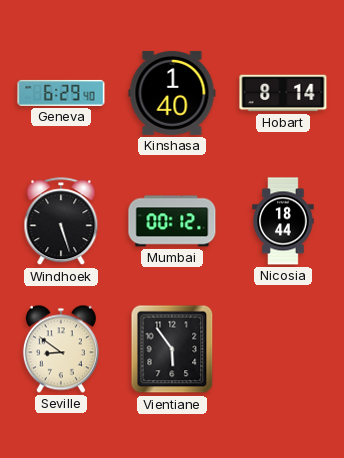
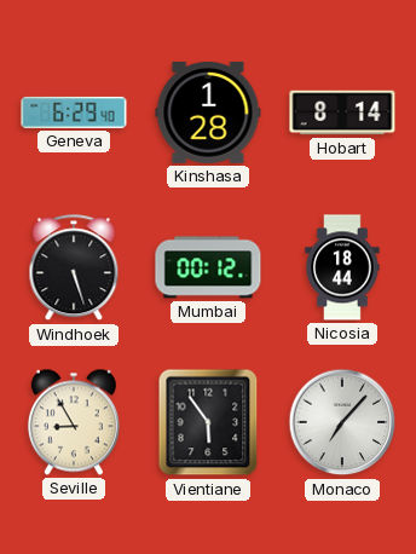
Kinshasa: 1:40 -> 1:28 (208, 112)
Seville: 8:51 -> 8:55 (74, 422)
Monaco: none -> 7:07 (342, 422)
